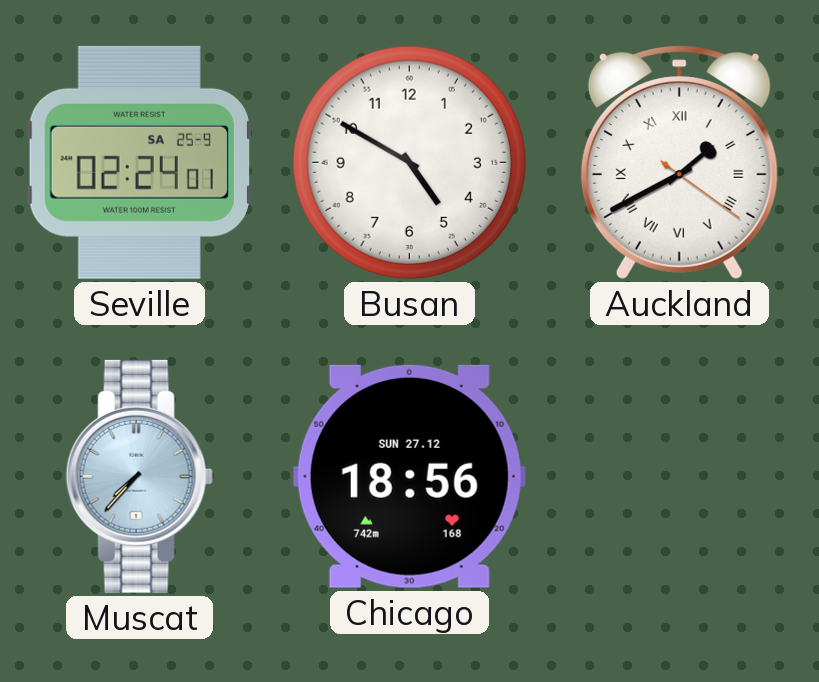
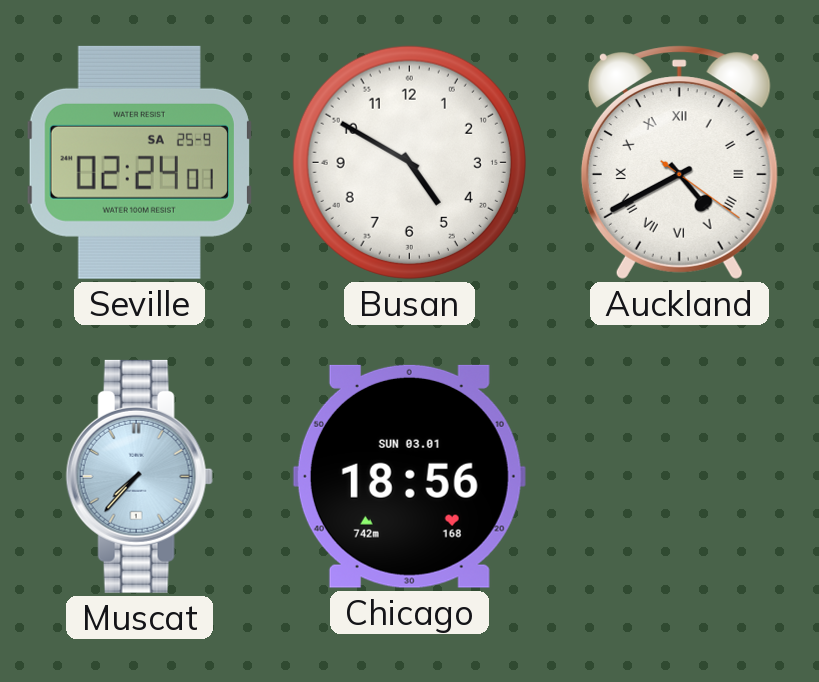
Auckland: 1:40 -> 4:40 (679, 162)
Chicago date: SUN 27.12 -> SUN 03.01 (409, 476)
